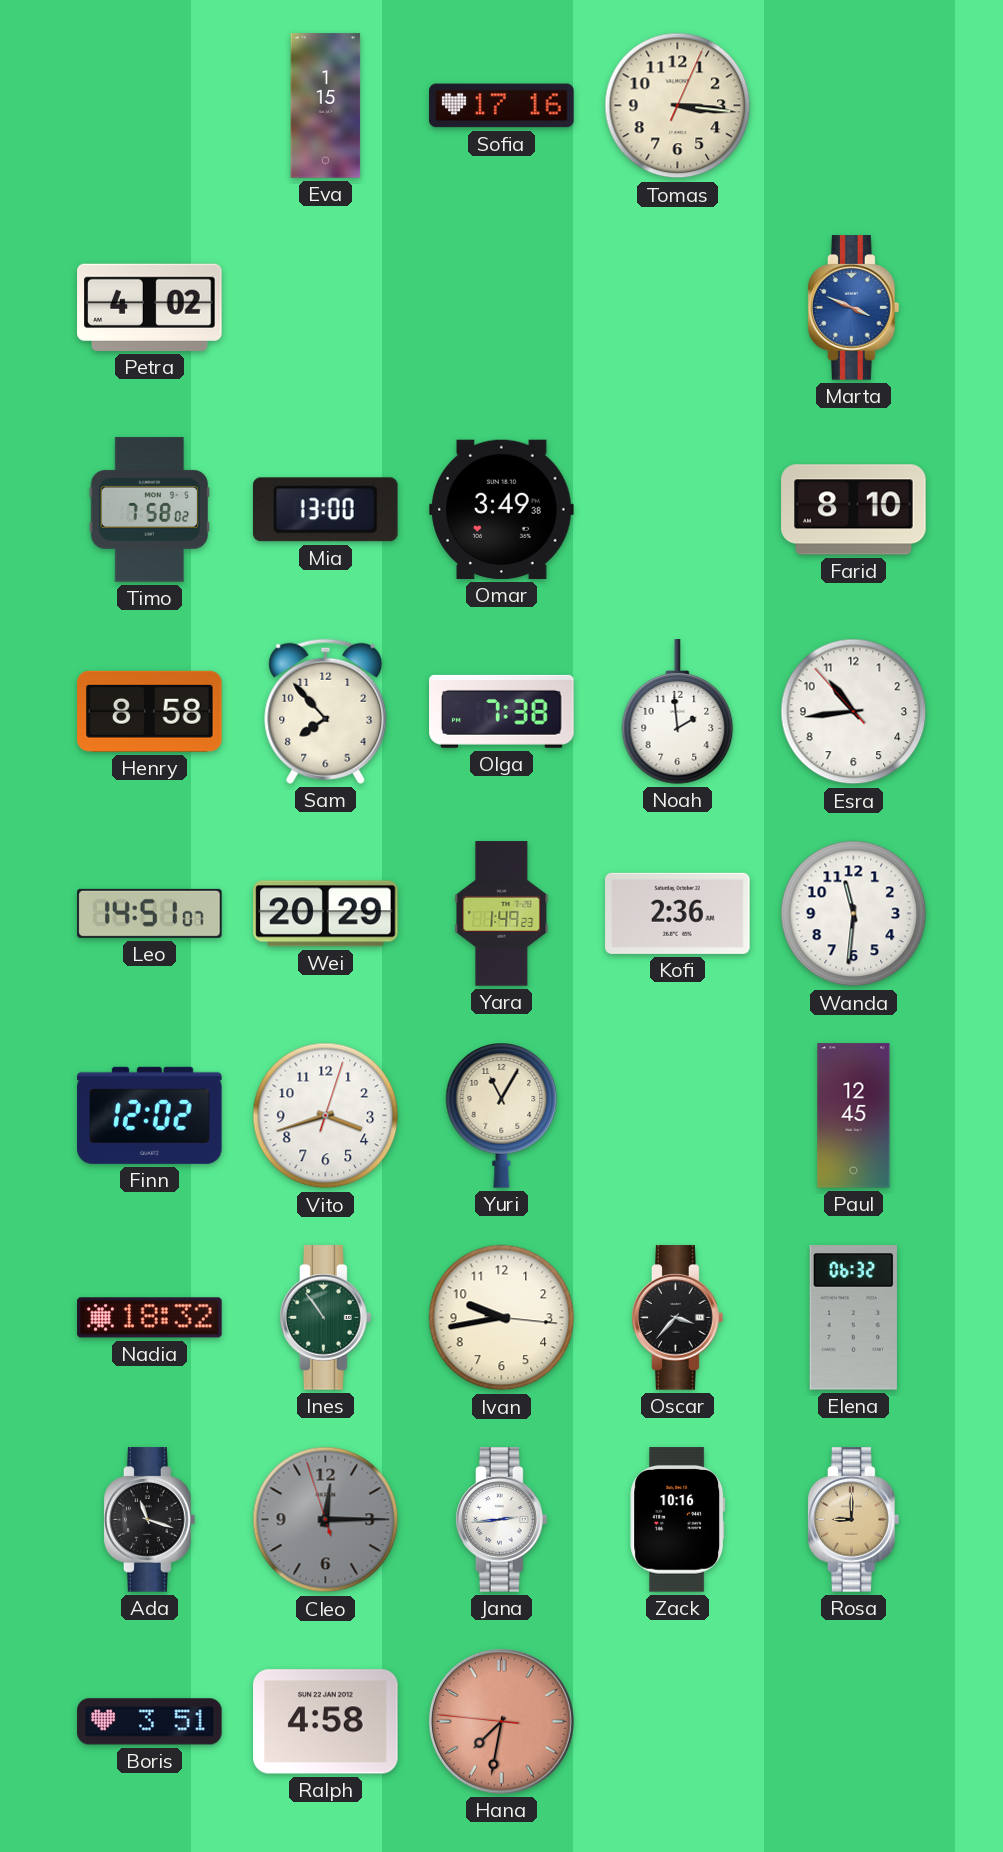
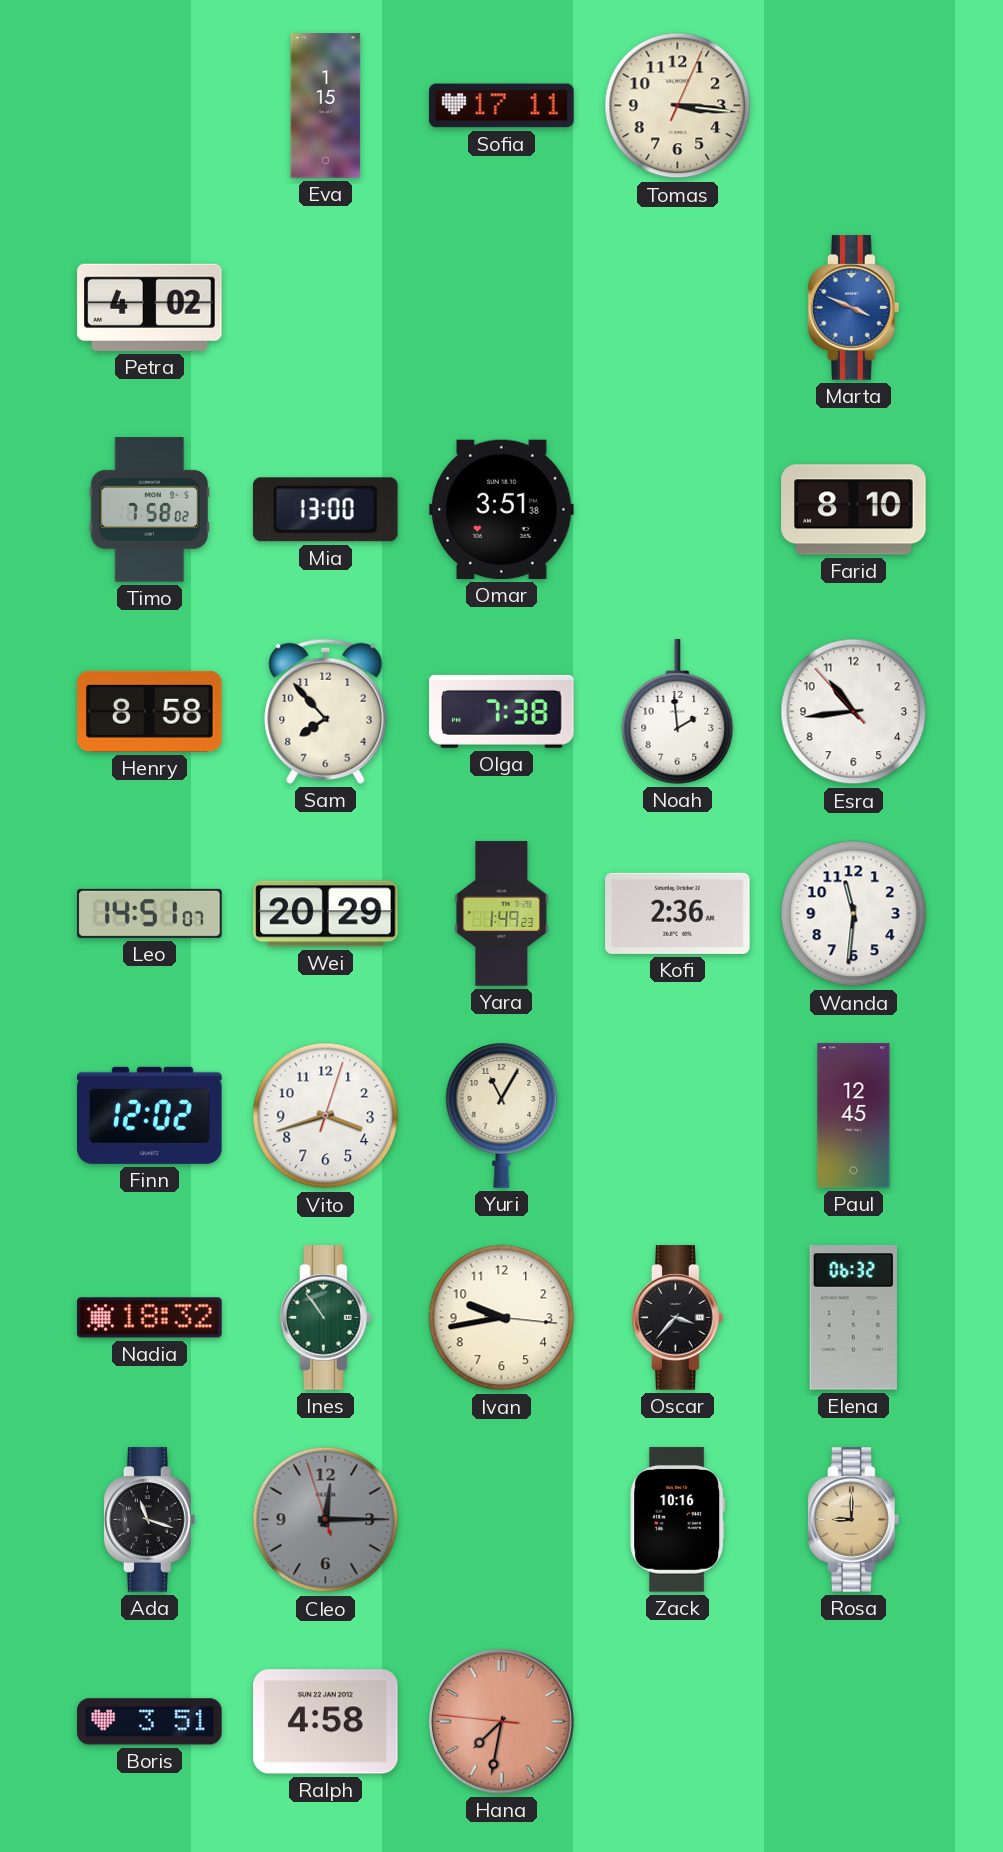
Sofia: 17:16 -> 17:11 (502, 106)
Omar: 3:49 -> 3:51 (502, 509)
Jana: 2:44 -> none (502, 1520)
